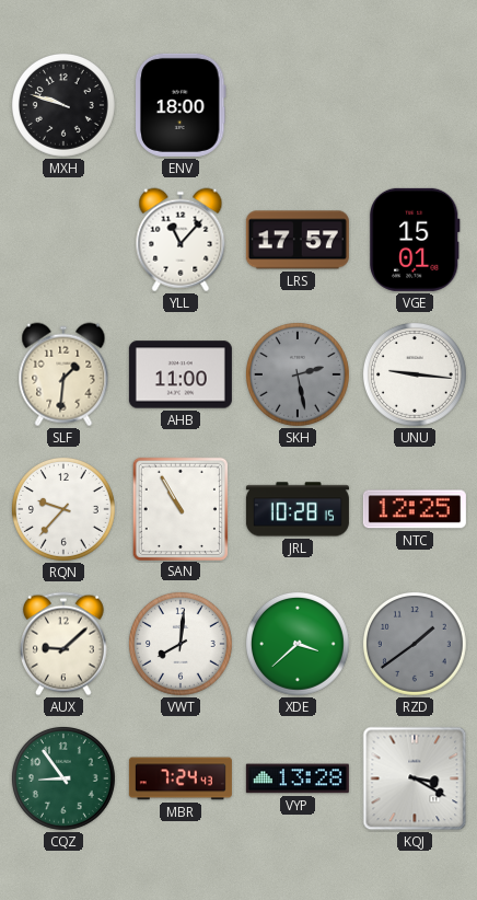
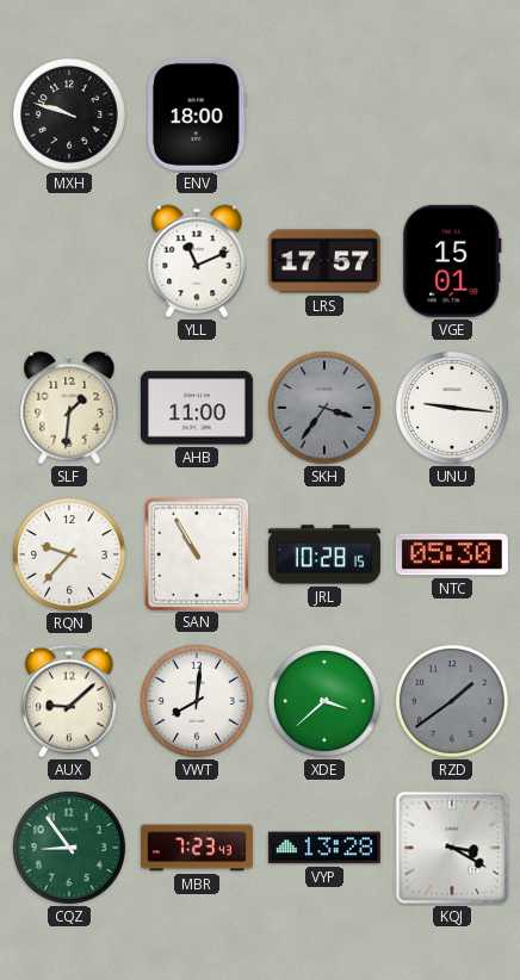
YLL: 11:07 -> 11:11 (197, 261)
SKH: 2:28 -> 3:36 (324, 408)
NTC: 12:25 -> 05:30 (452, 554)
MBR: 7:24 -> 7:23 (197, 848)
